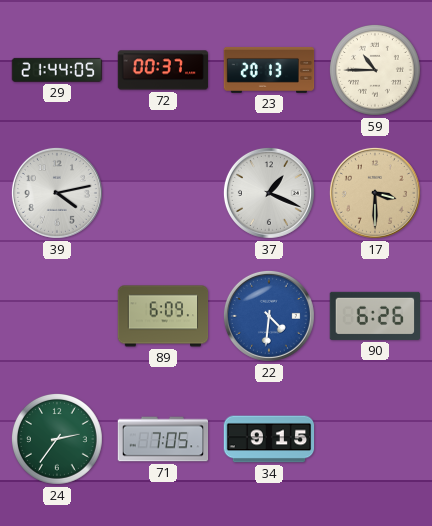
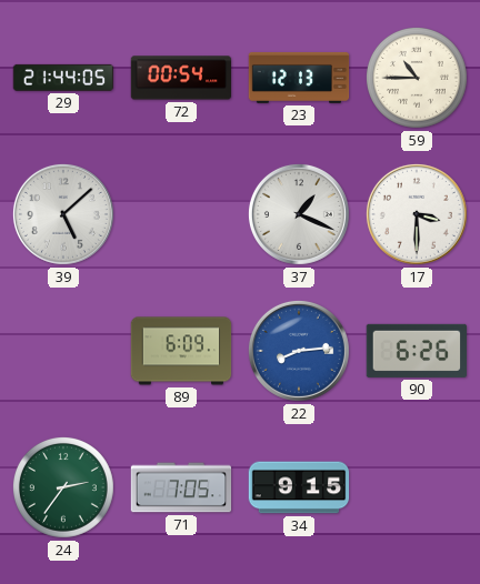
72: 00:37 -> 00:54 (181, 78)
23: 20:13 -> 12:13 (299, 78)
39: 4:13 -> 5:08 (63, 214)
17 dial: champagne -> white (417, 214)
22: 4:31 -> 8:14 (299, 351)
